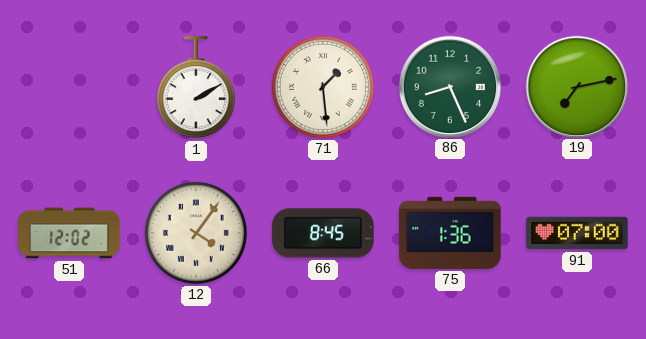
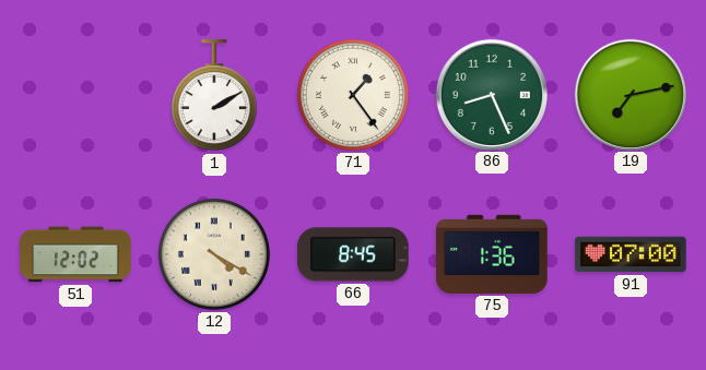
71: 1:29 -> 1:24 (353, 95)
12: 4:06 -> 4:20 (214, 254)
